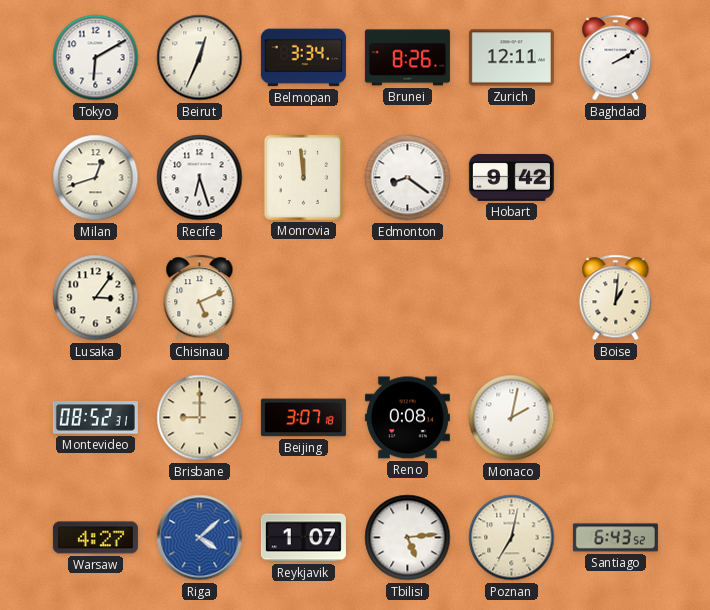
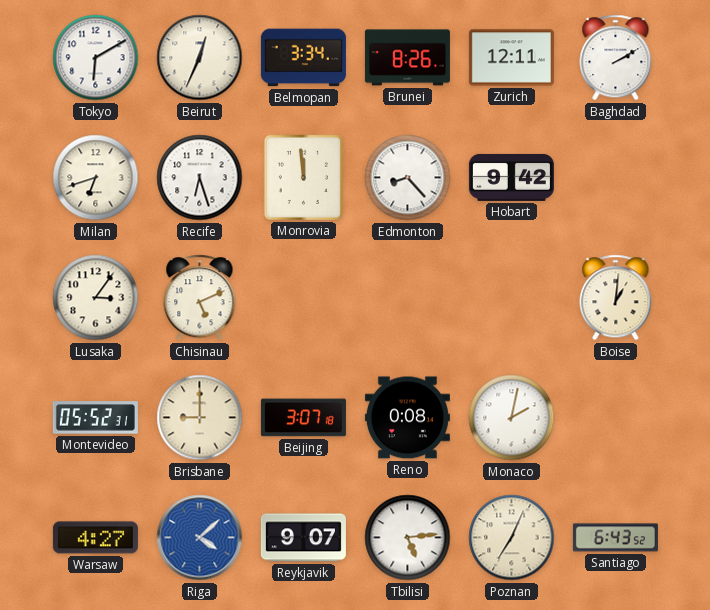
Milan: 12:42 -> 6:42 (96, 178)
Edmonton: 8:21 -> 8:23 (408, 178)
Montevideo: 08:52 -> 05:52 (95, 418)
Reykjavik: 1:07 -> 9:07 (303, 538)
Poznan: 7:02 -> 7:04 (512, 538)
